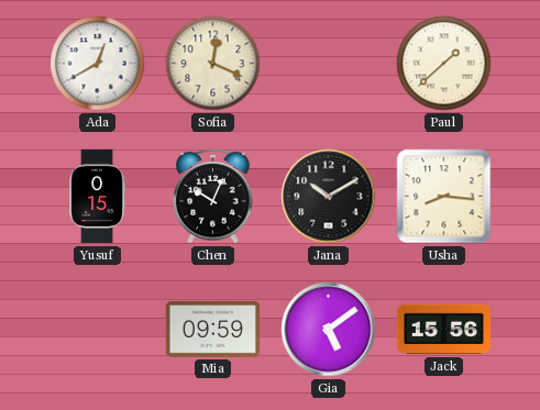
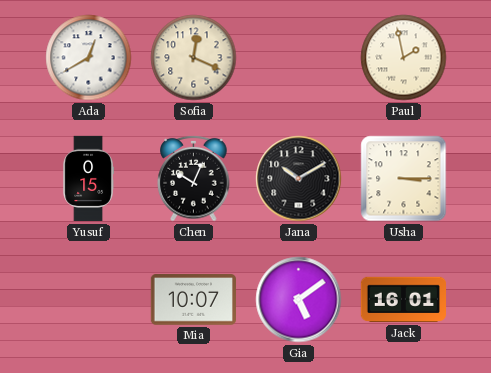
Paul: 1:38 -> 1:58 (404, 58)
Usha: 8:16 -> 3:15 (404, 179)
Mia: 09:59 -> 10:07 (193, 300)
Jack: 15:56 -> 16:01 (404, 300)
